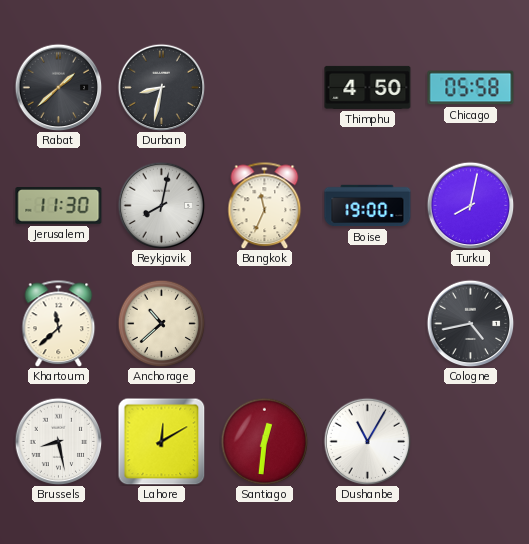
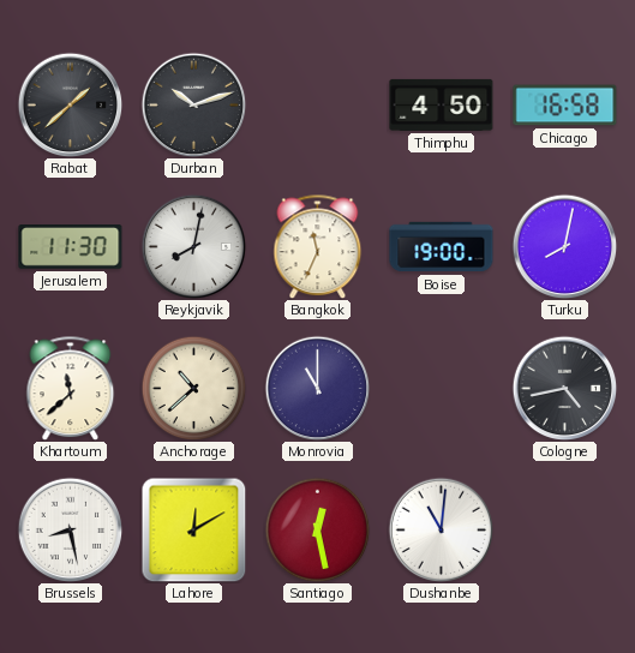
Durban: 8:32 -> 10:12 (193, 104)
Chicago: 05:58 -> 16:58 (565, 106)
Monrovia: none -> 11:00 (317, 388)
Santiago: 12:31 -> 12:28 (317, 529)
Dushanbe: 11:05 -> 11:01 (441, 529)
